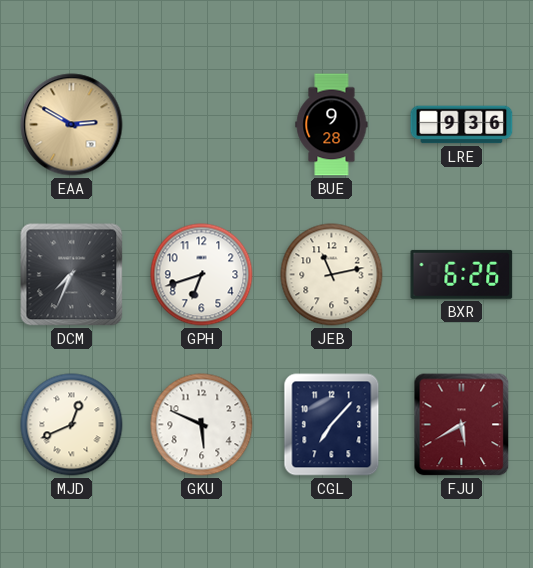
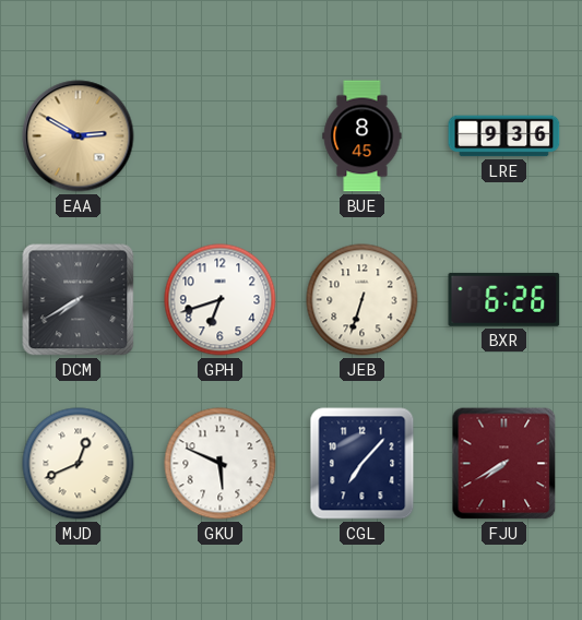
BUE: 9:28 -> 8:45 (363, 136)
DCM: 7:34 -> 7:40 (79, 300)
JEB: 11:13 -> 6:33 (363, 300)
FJU: 5:40 -> 7:40 (504, 464)
